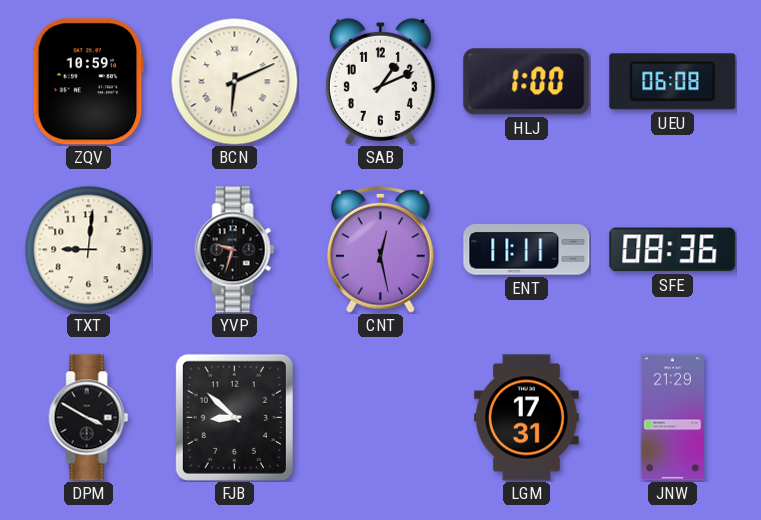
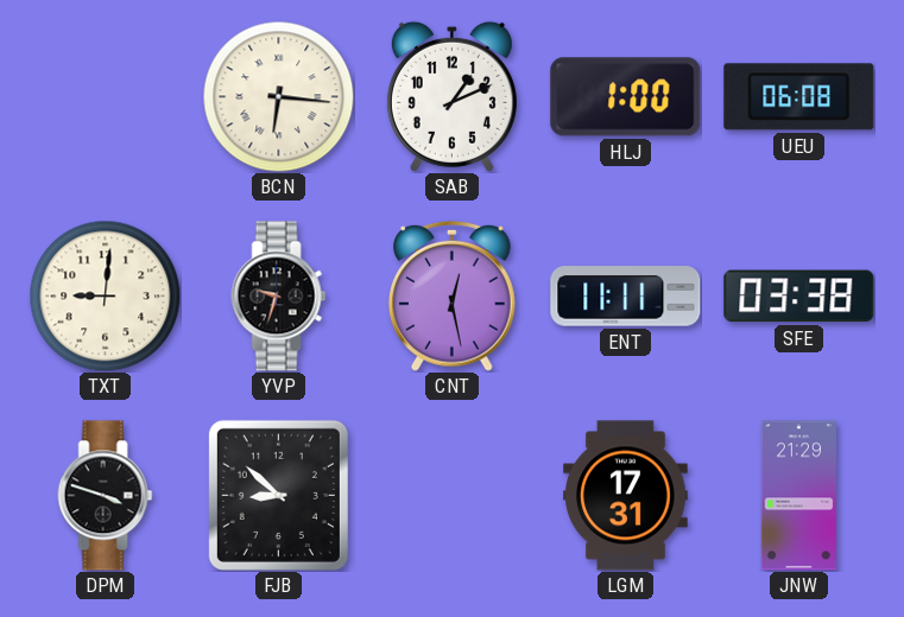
ZQV: 10:59 -> none (88, 82)
BCN: 6:11 -> 6:16 (278, 96)
SFE: 08:36 -> 03:38 (799, 297)
DPM: 3:50 -> 3:48 (106, 496)
